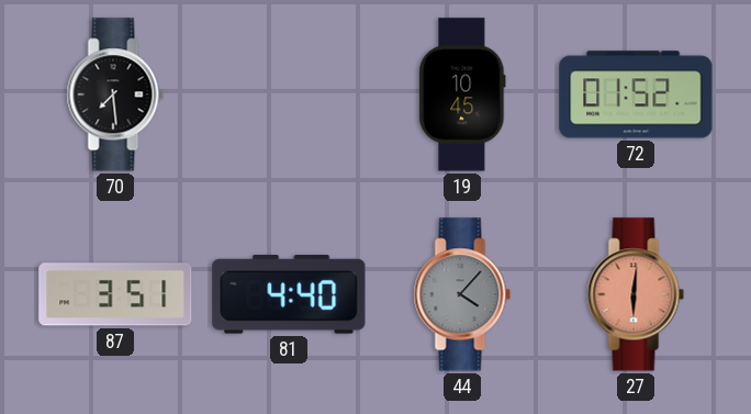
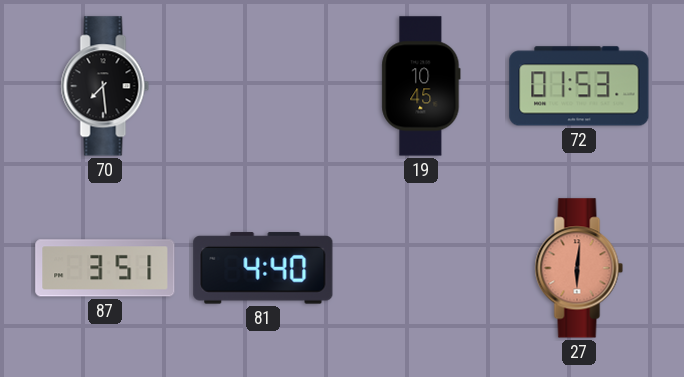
72: 01:52 -> 01:53 (579, 86)
44: 4:07 -> none (462, 294)
